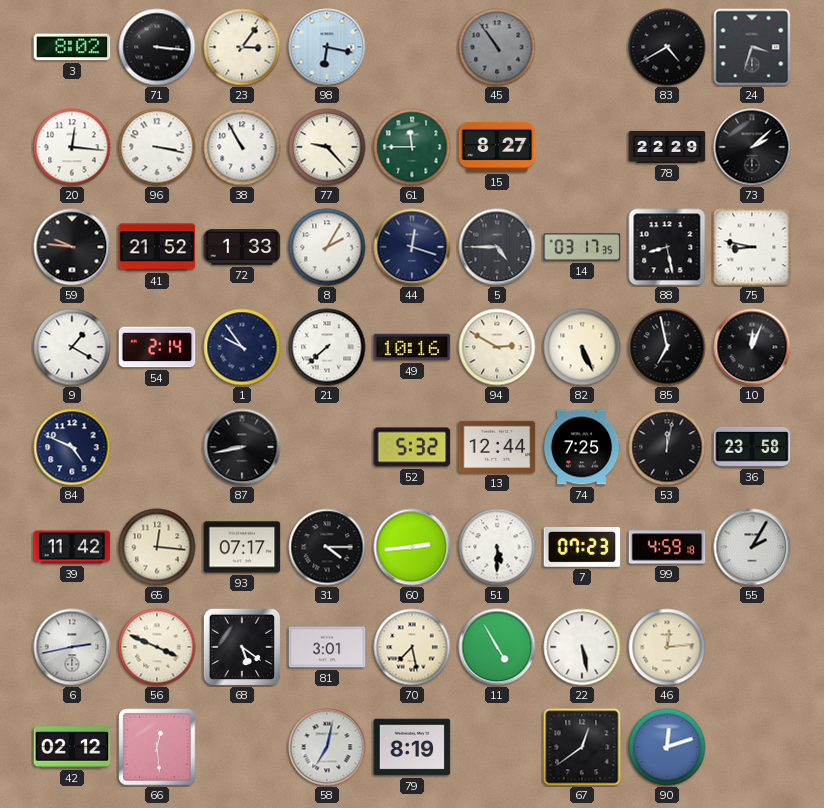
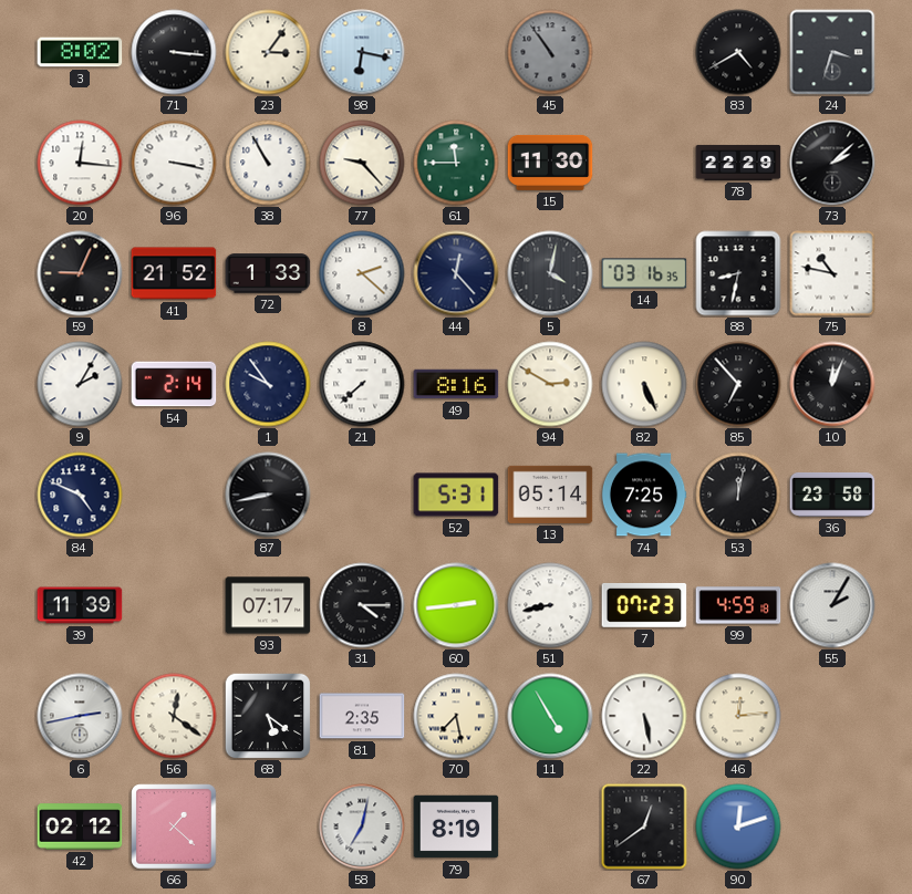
15: 8:27 -> 11:30 (550, 163)
59: 9:46 -> 9:04 (80, 273)
8: 2:05 -> 2:22 (362, 273)
44: 12:18 -> 12:23 (456, 273)
5: 4:45 -> 4:02 (550, 273)
14: 03:17 -> 03:16 (644, 273)
88: 8:28 -> 8:32 (738, 273)
75: 8:47 -> 10:47 (832, 273)
9: 1:20 -> 2:05 (80, 384)
49: 10:16 -> 8:16 (456, 384)
85: 6:58 -> 6:53 (738, 384)
52: 5:32 -> 5:31 (456, 495)
13: 12:44 -> 05:14 (550, 495)
39: 11:42 -> 11:39 (80, 605)
65: 12:16 -> none (157, 547)
51: 5:30 -> 8:43 (550, 605)
56: 3:49 -> 12:21 (174, 716)
81: 3:01 -> 2:35 (362, 716)
66: 12:29 -> 1:22 (174, 827)
